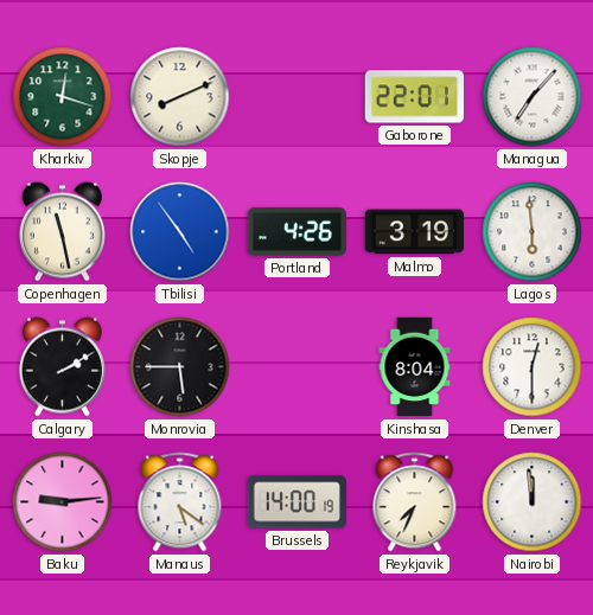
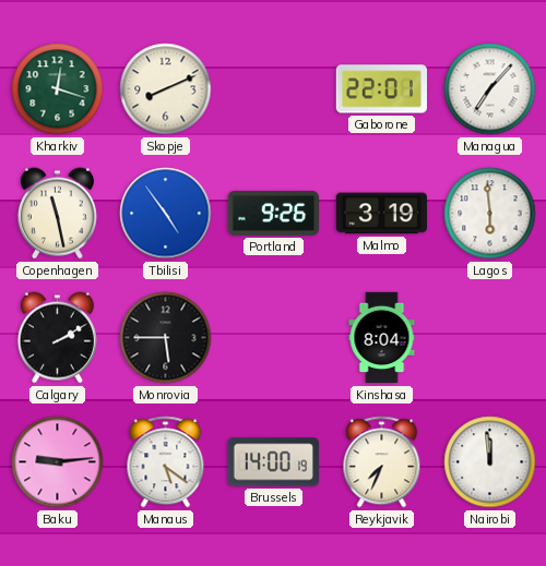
Portland: 4:26 -> 9:26 (273, 213)
Denver: 12:30 -> none (533, 367)
